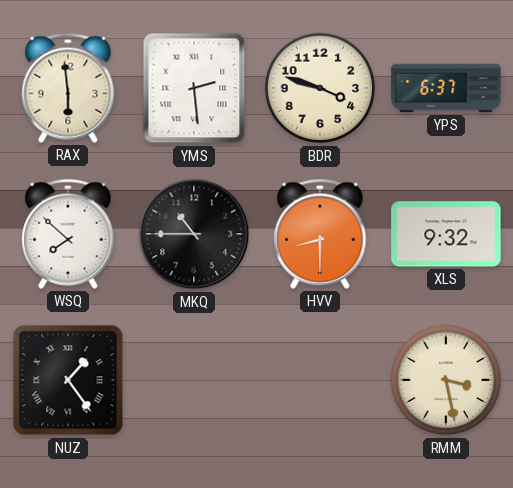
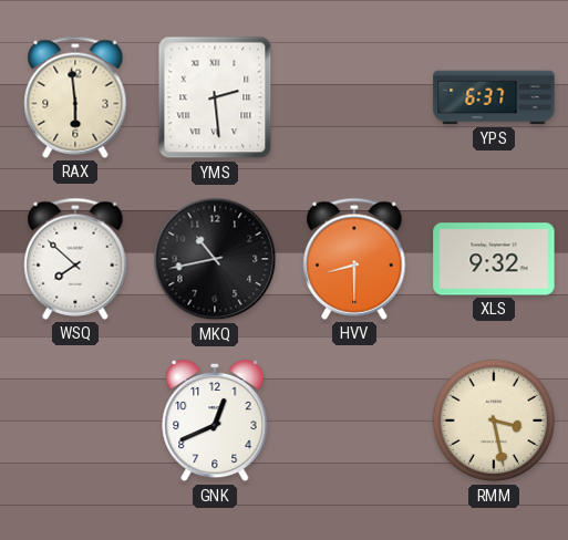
BDR: 3:48 -> none (320, 88)
MKQ: 10:45 -> 10:43 (215, 259)
NUZ: 1:24 -> none (68, 380)
GNK: none -> 12:41 (215, 420)
